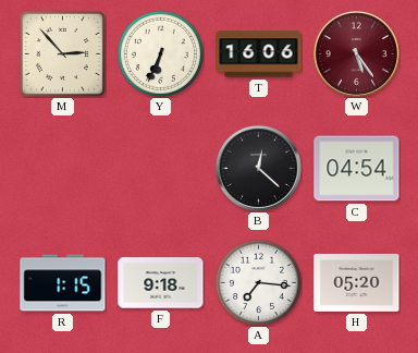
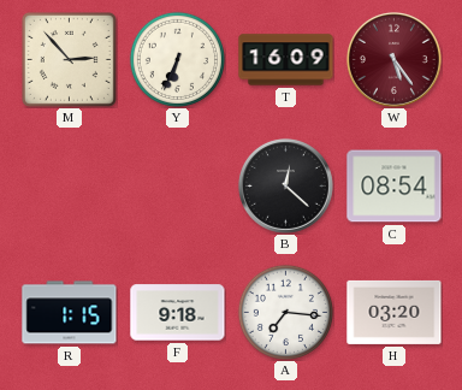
T: 16:06 -> 16:09 (286, 60)
C: 04:54 -> 08:54 (395, 187)
H: 05:20 -> 03:20 (395, 312)
